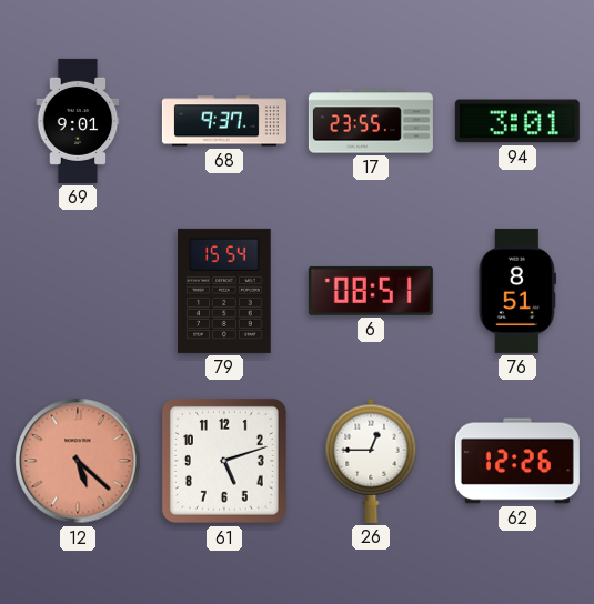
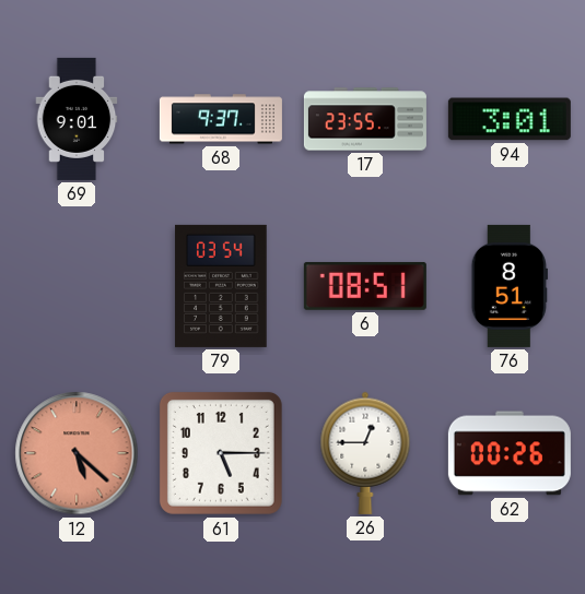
79: 15:54 -> 03:54 (221, 286)
61: 5:12 -> 5:15 (221, 453)
62: 12:26 -> 00:26 (510, 453)
